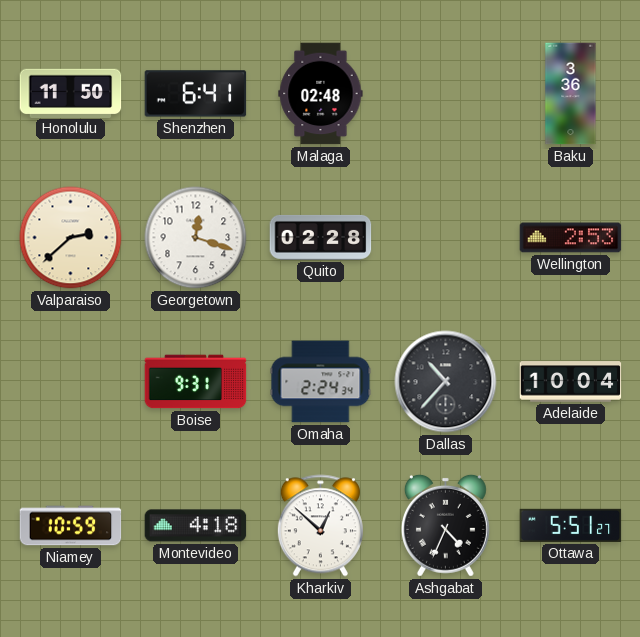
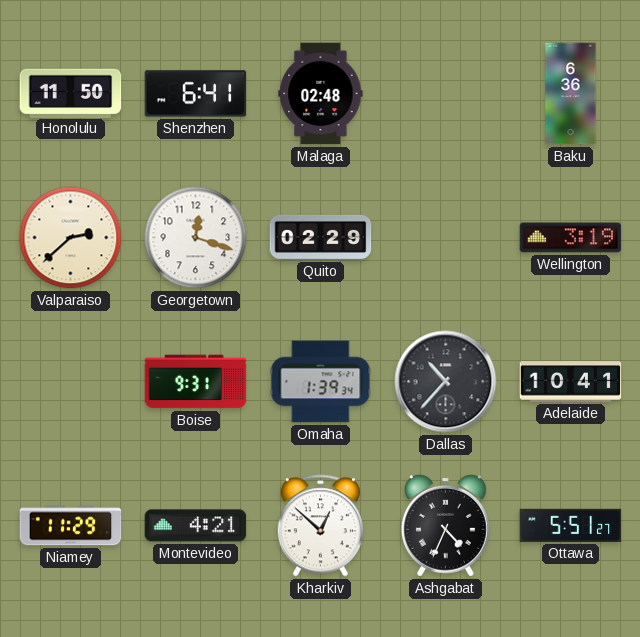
Baku: 3:36 -> 6:36 (571, 94)
Quito: 02:28 -> 02:29 (321, 237)
Wellington: 2:53 -> 3:19 (571, 238)
Omaha: 2:24 -> 1:39 (321, 382)
Adelaide: 10:04 -> 10:41 (571, 382)
Niamey: 10:59 -> 11:29 (71, 526)
Montevideo: 4:18 -> 4:21 (196, 526)
